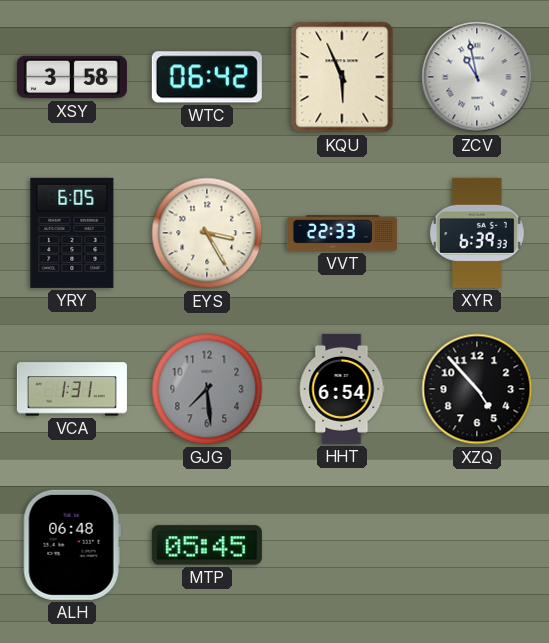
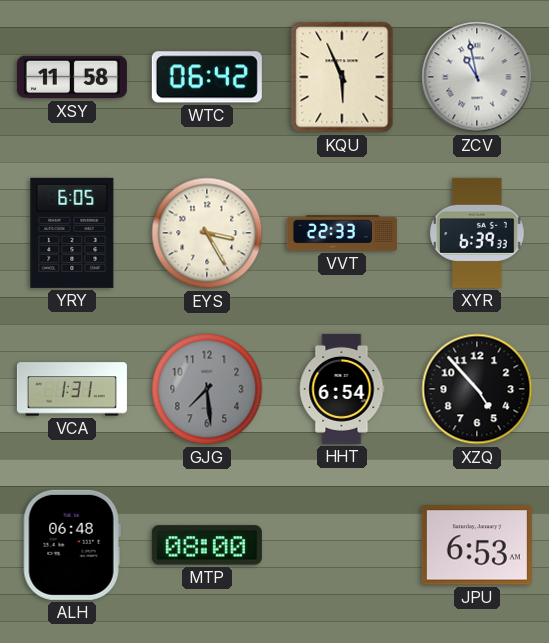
XSY: 3:58 -> 11:58 (72, 77)
MTP: 05:45 -> 08:00 (207, 545)
JPU: none -> 6:53 (477, 545)
